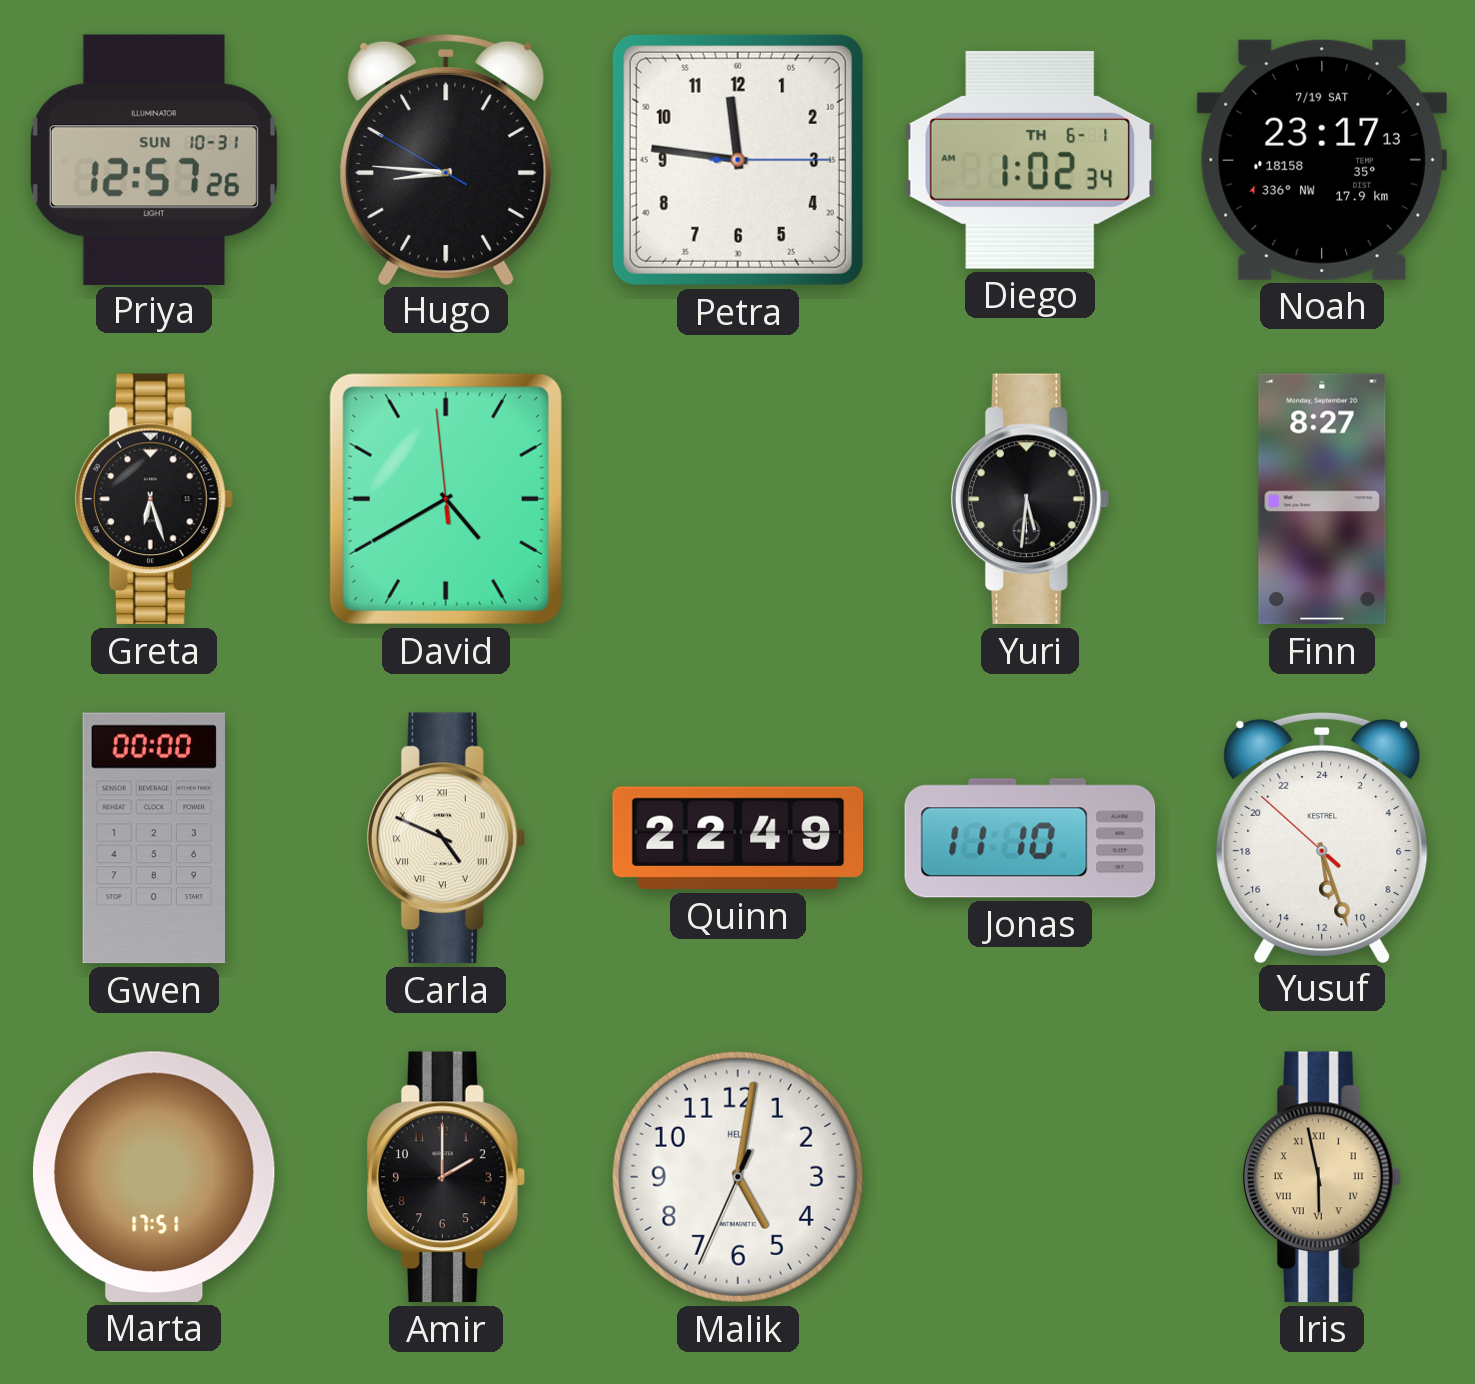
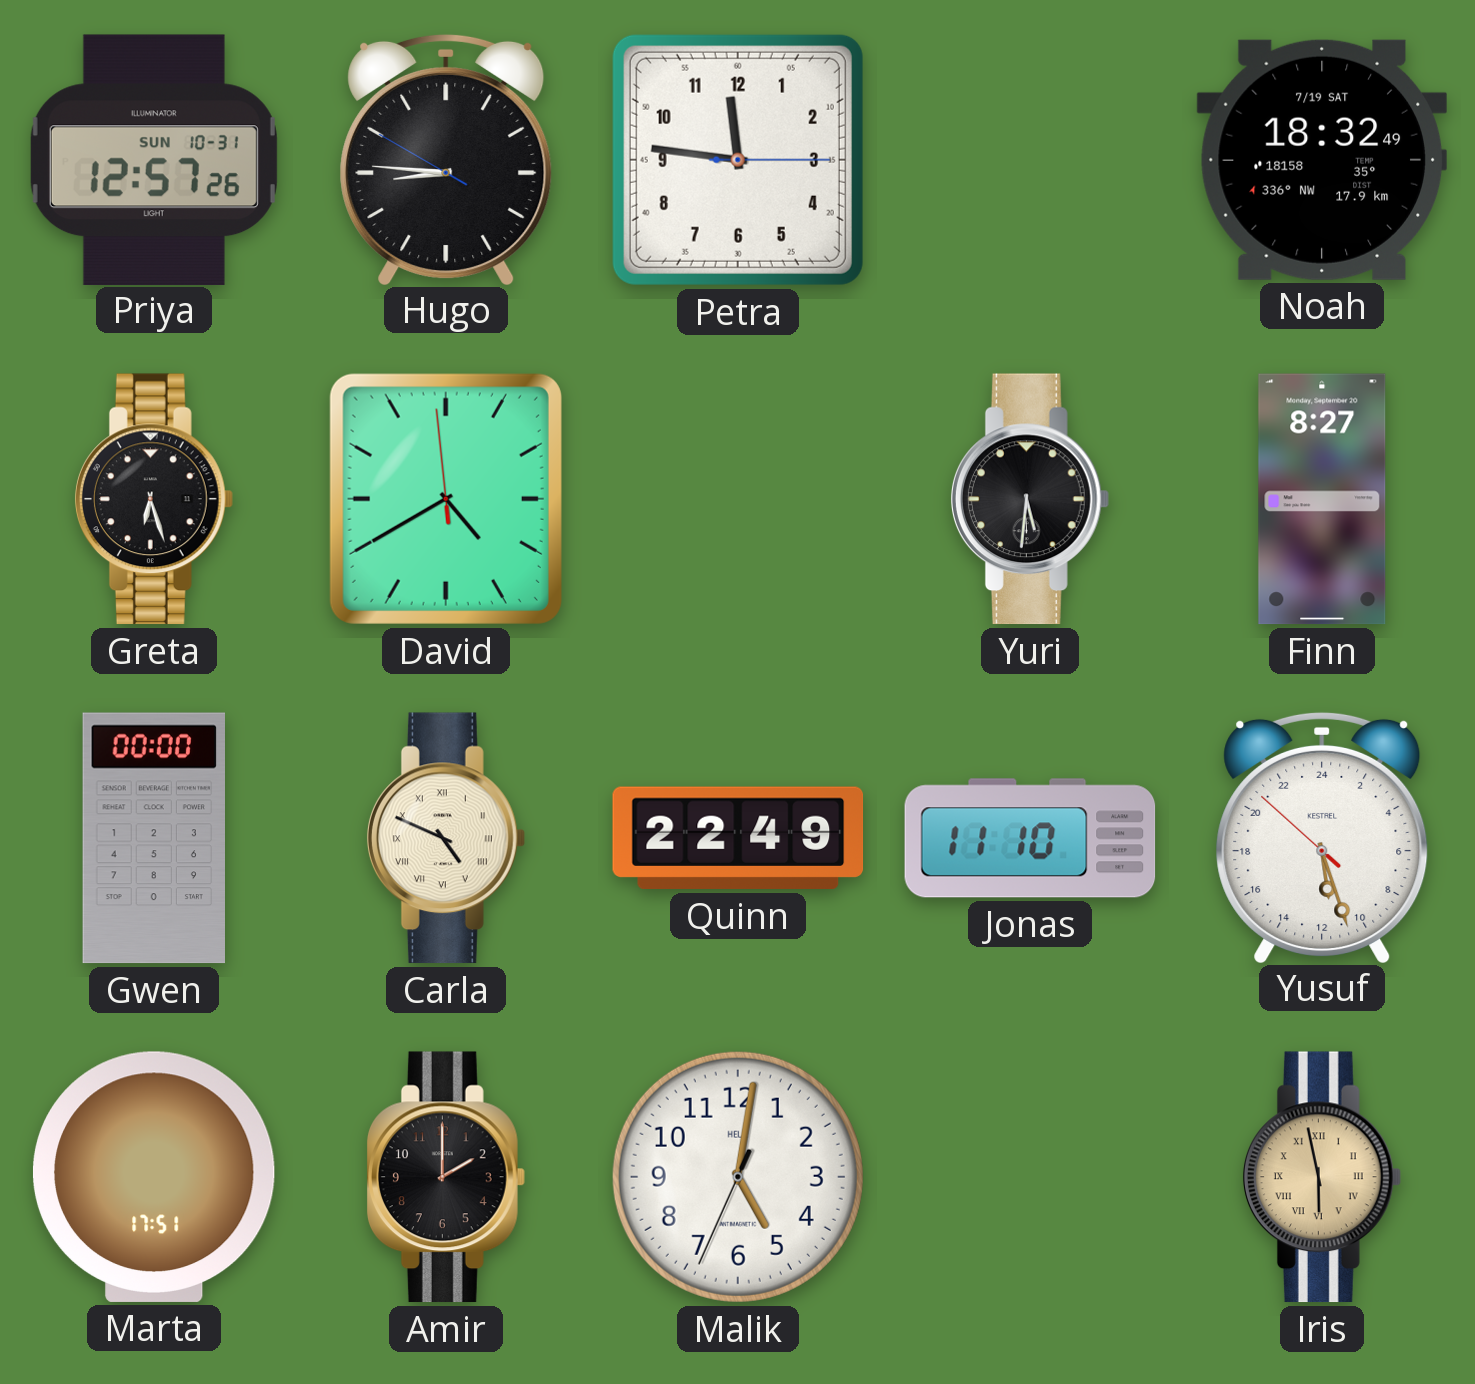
Diego: 1:02 -> none (1030, 160)
Noah: 23:17 -> 18:32 (1322, 160)
